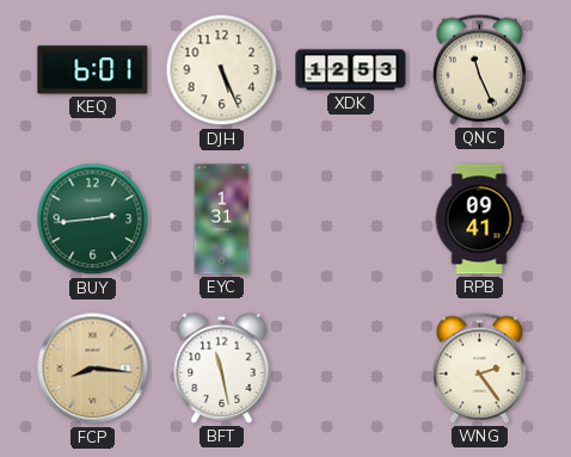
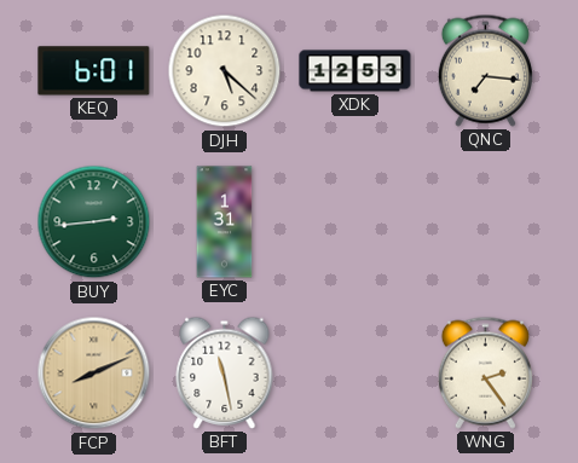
DJH: 5:26 -> 5:22 (225, 71)
QNC: 11:26 -> 7:16 (485, 70)
RPB: 09:41 -> none (479, 220)
FCP: 8:16 -> 8:11 (94, 374)
